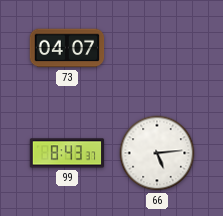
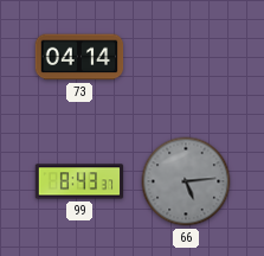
73: 04:07 -> 04:14 (79, 57)
66 dial: white -> grey (186, 181)
